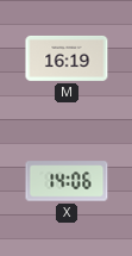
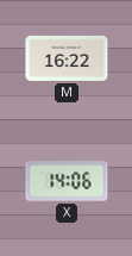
M: 16:19 -> 16:22 (67, 58)
